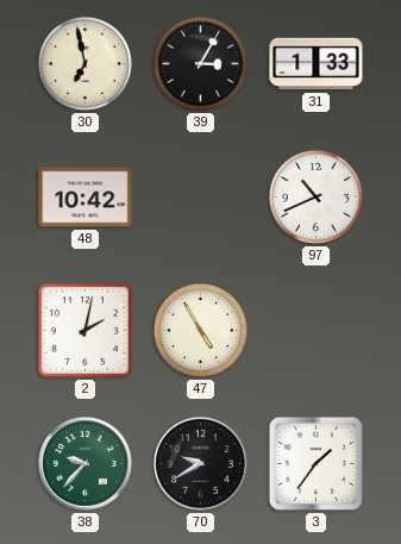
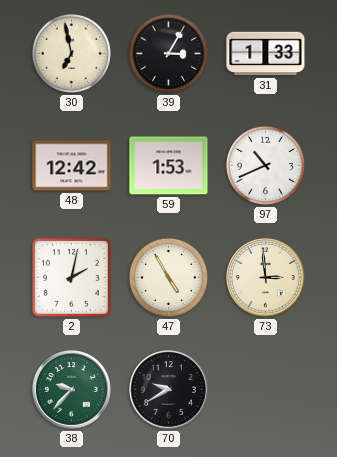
48: 10:42 -> 12:42 (72, 166)
59: none -> 1:53 (169, 166)
73: none -> 2:59 (266, 278)
3: 1:36 -> none (315, 463)
